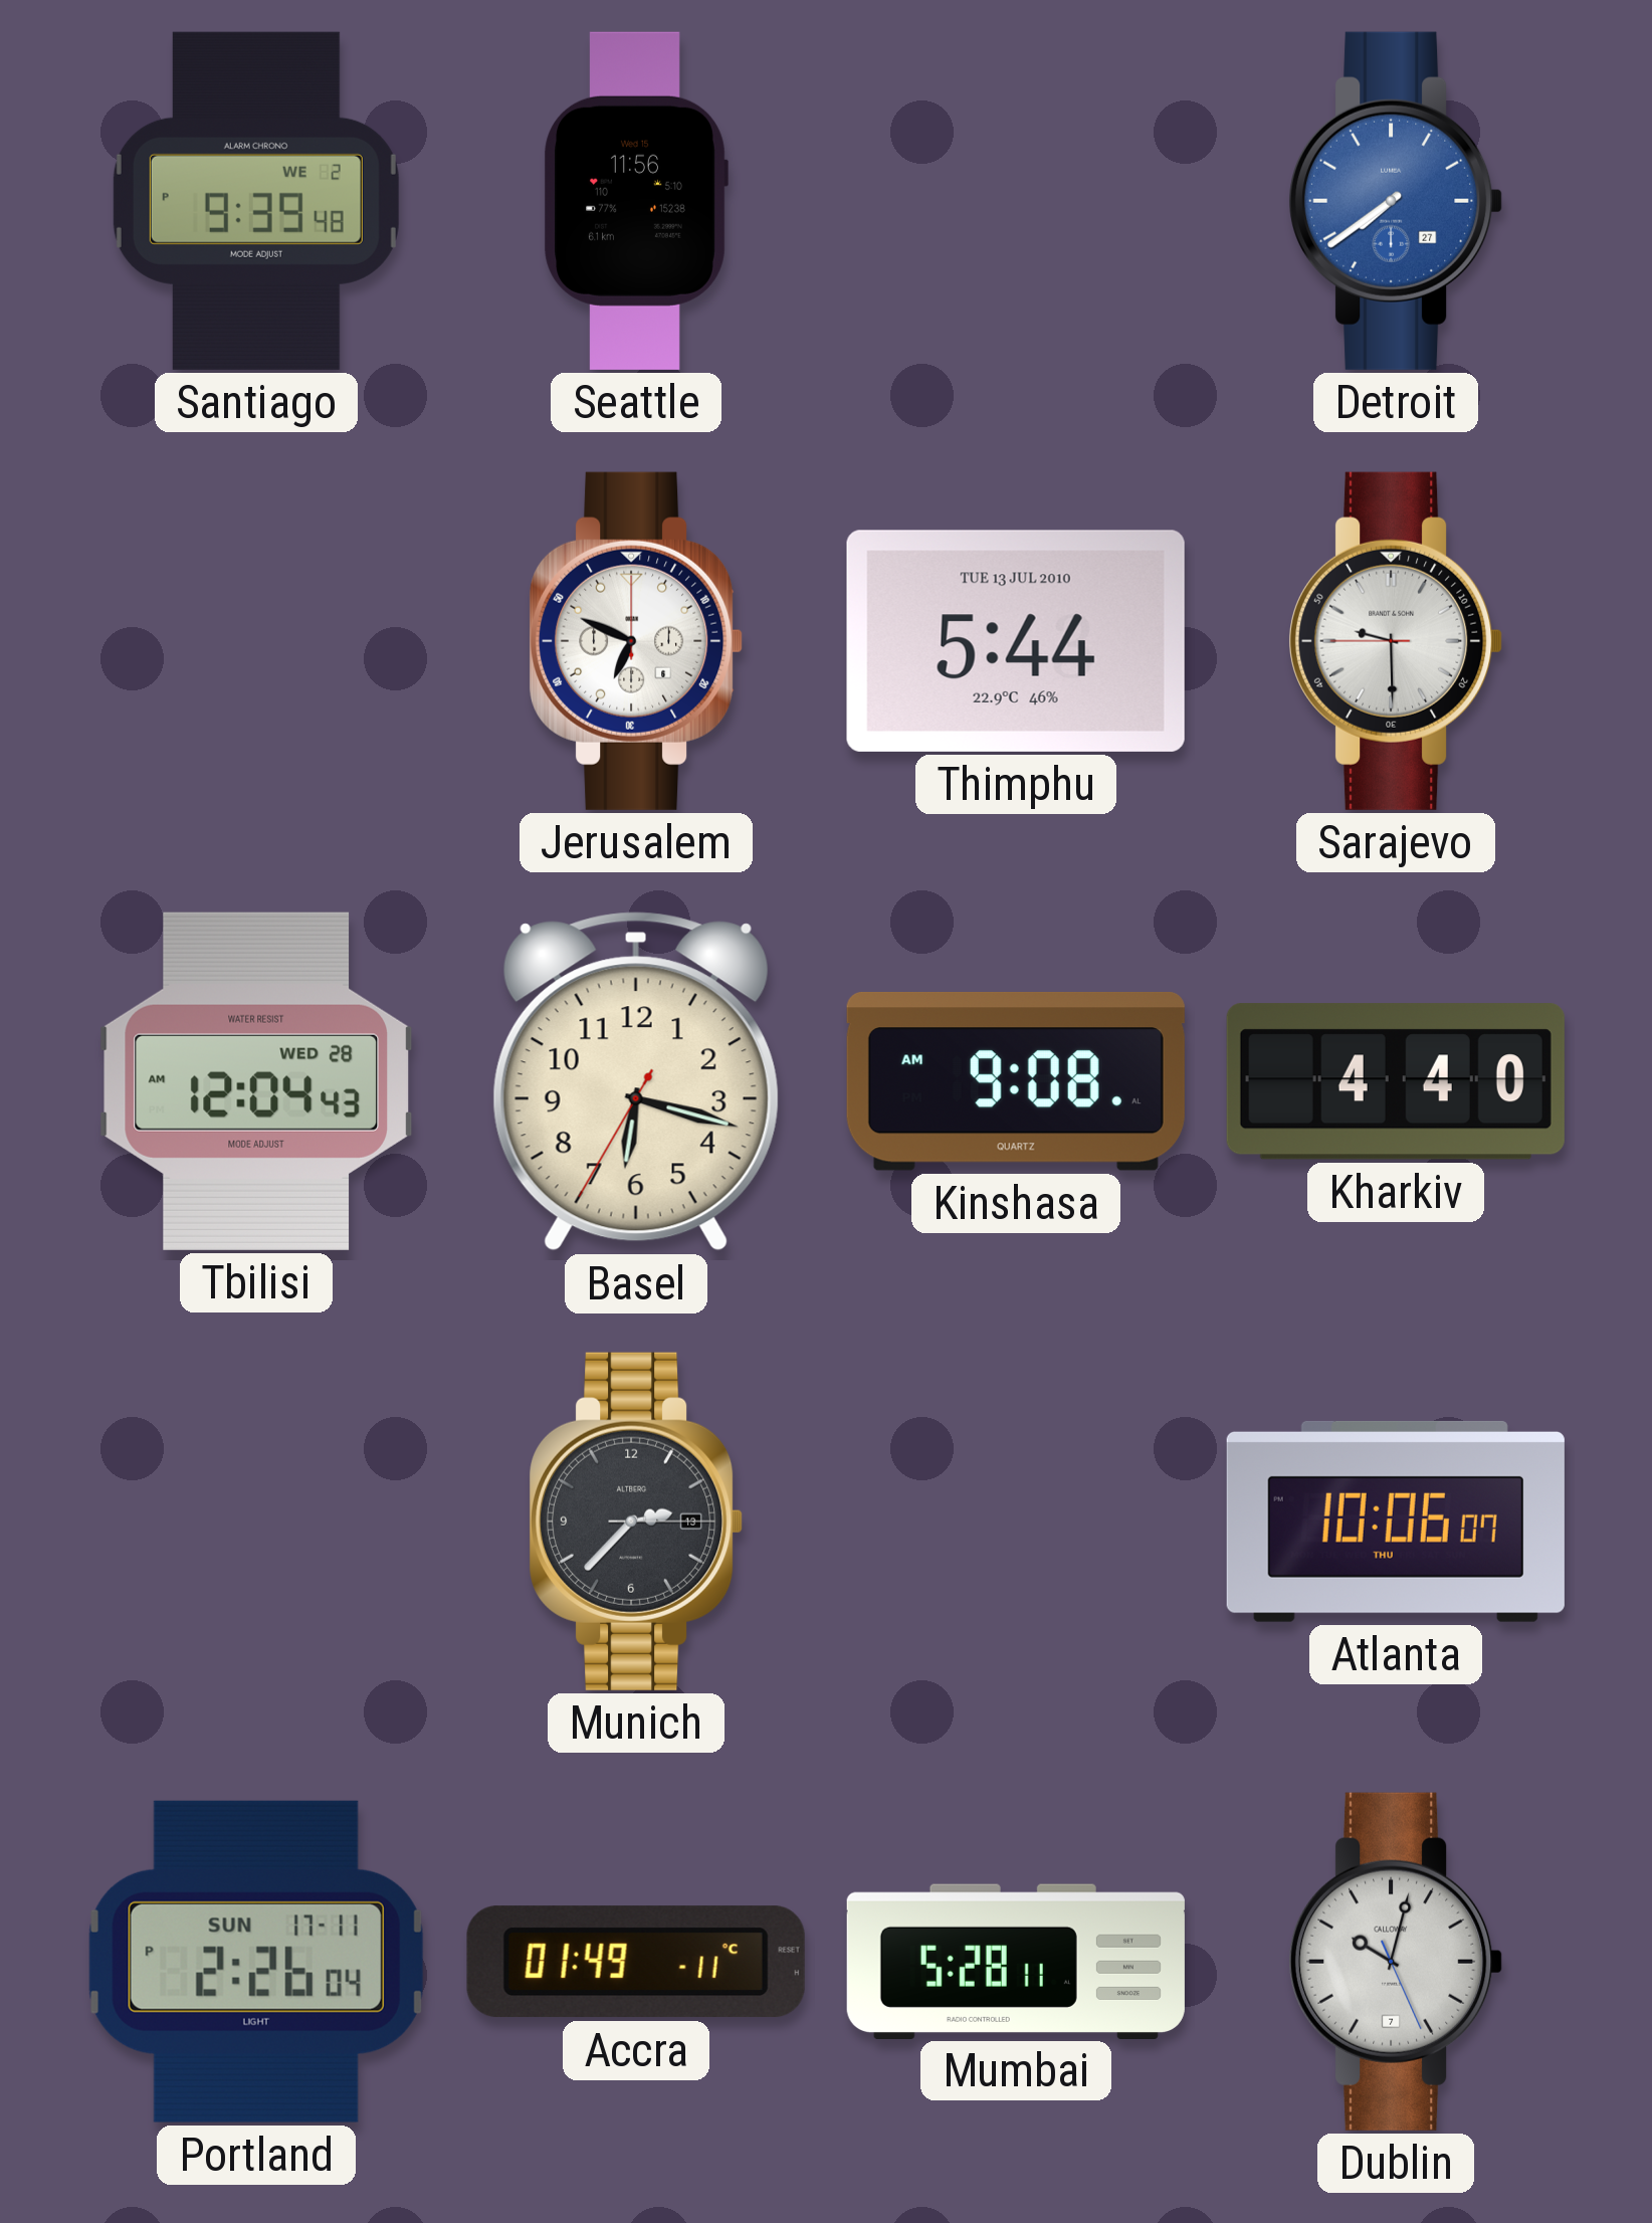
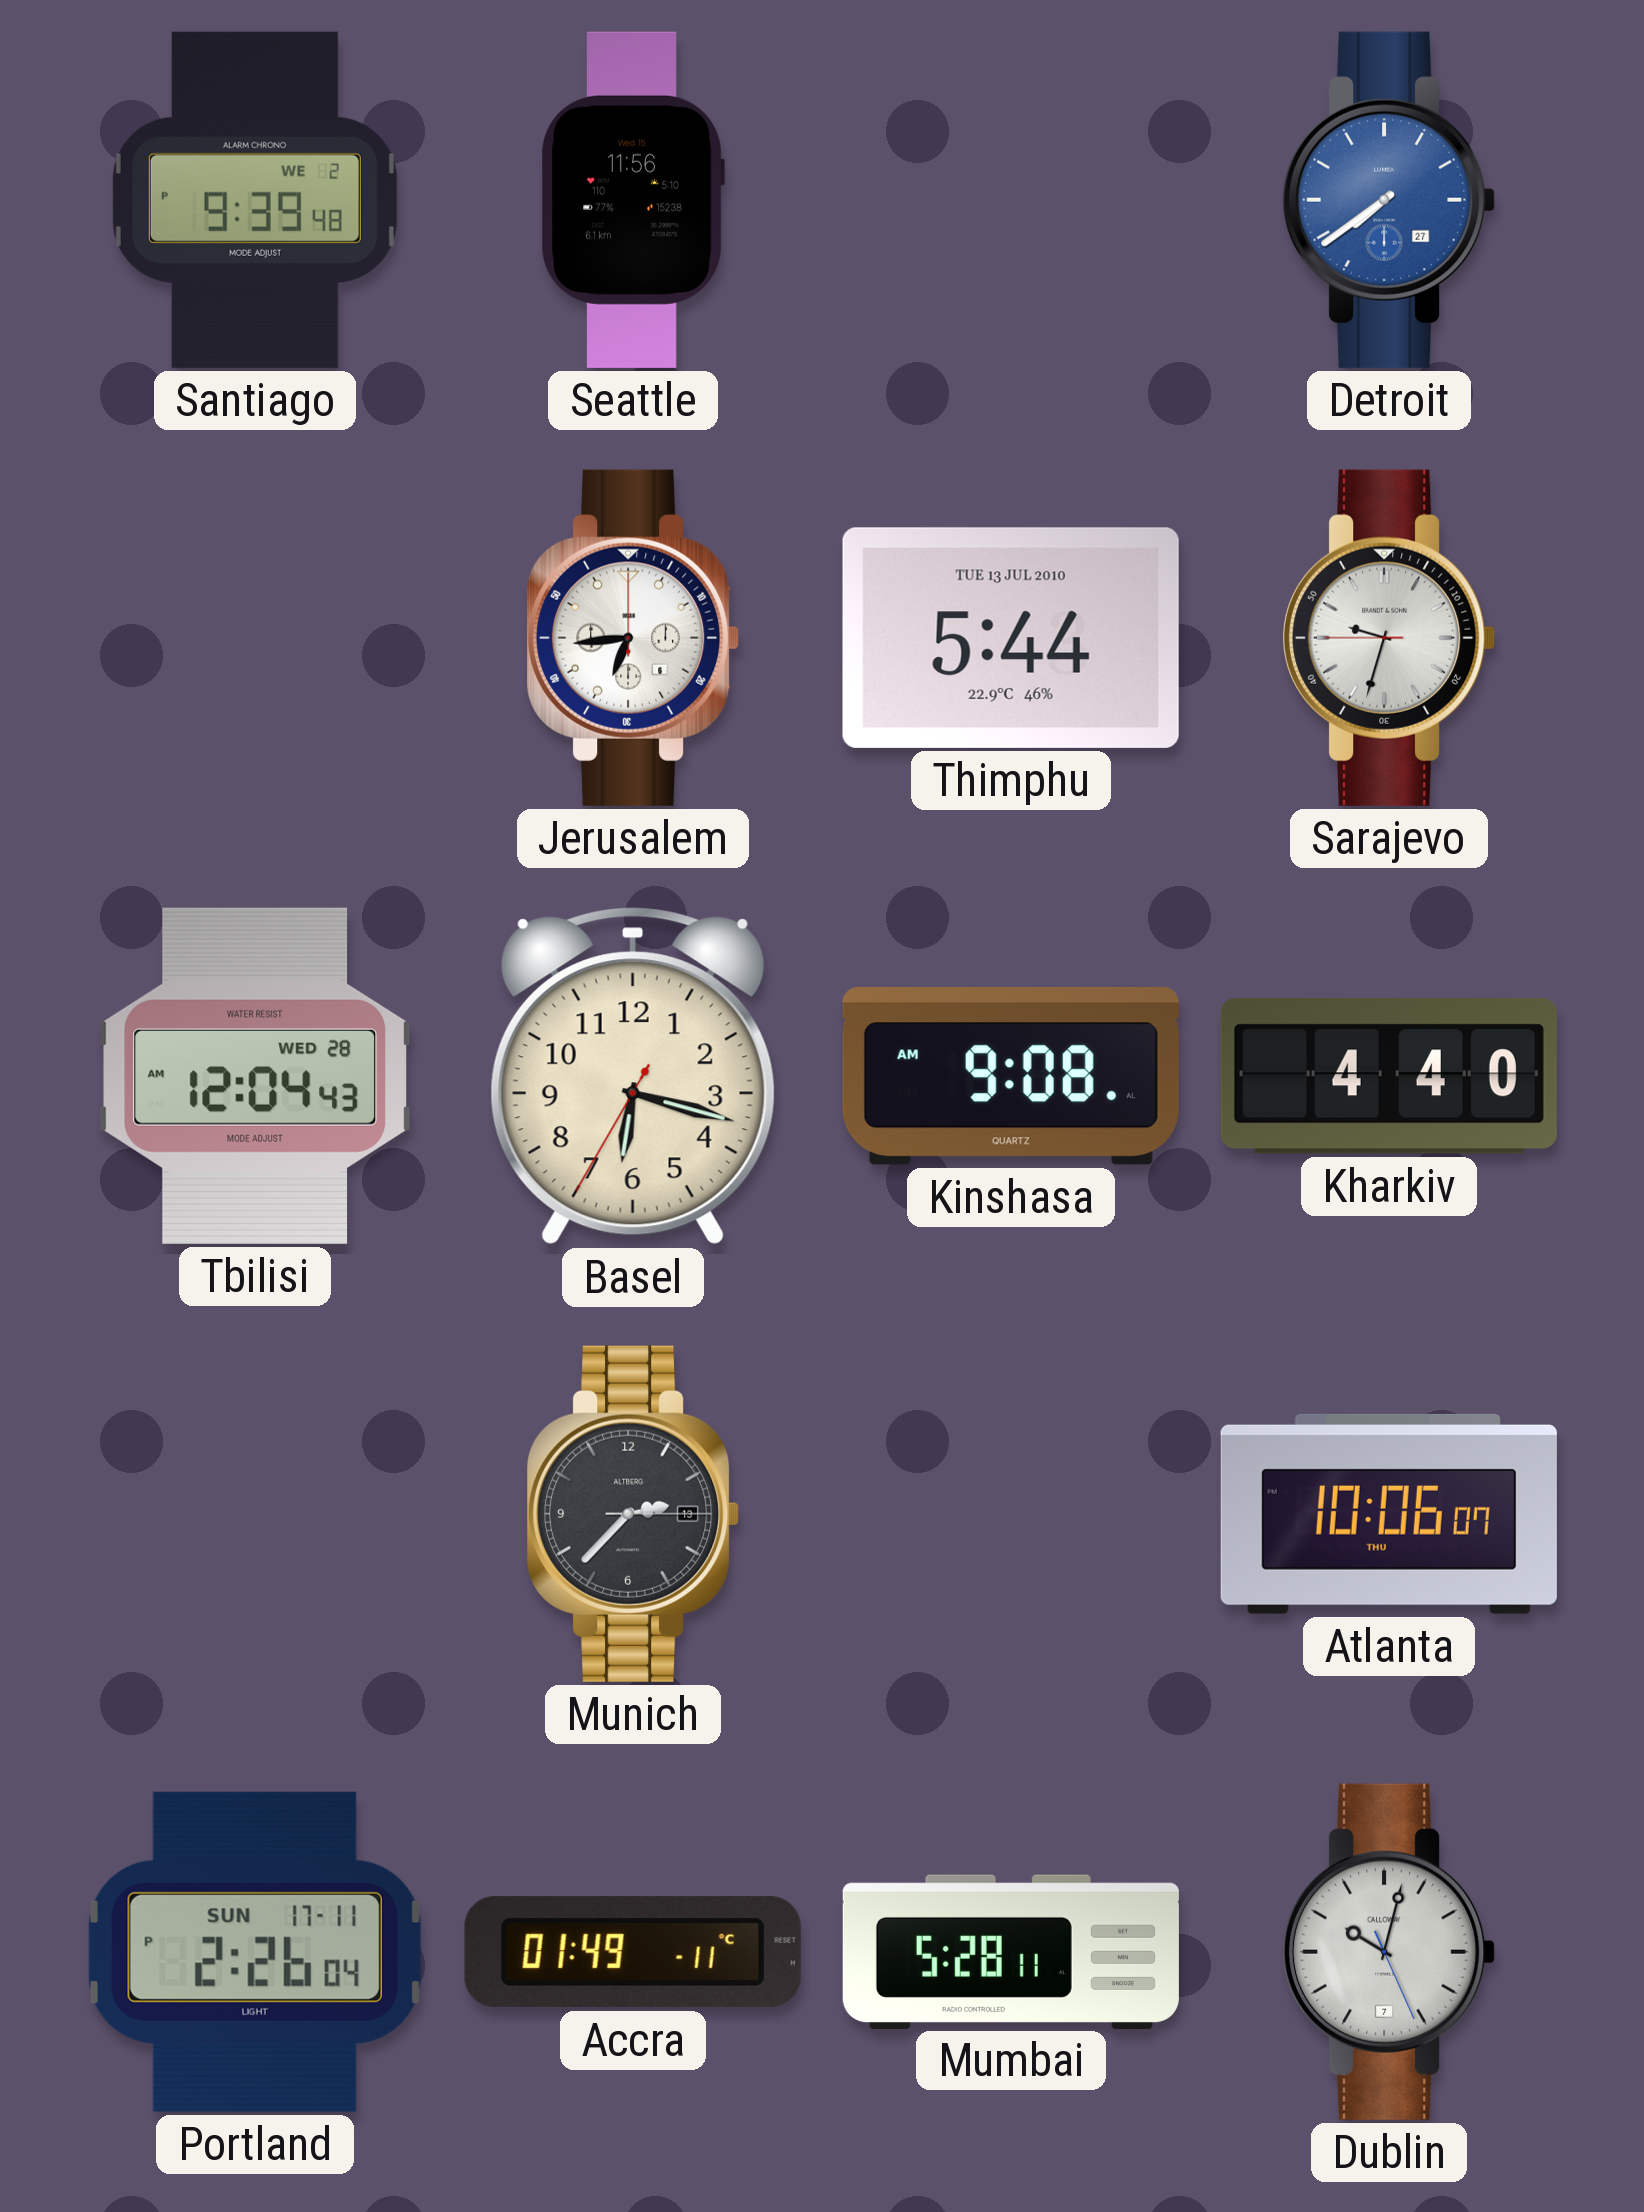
Jerusalem: 6:49 -> 6:44 (633, 638)
Sarajevo: 9:29 -> 9:32 (1389, 638)
